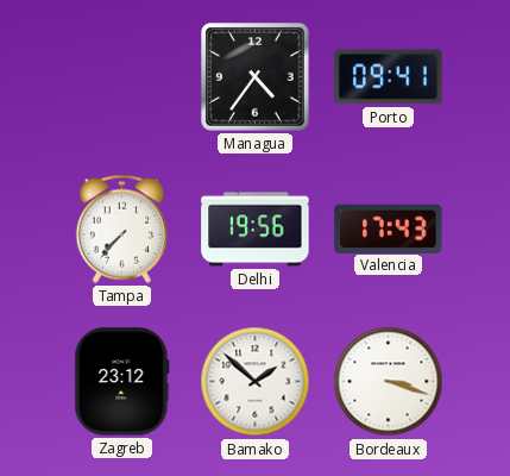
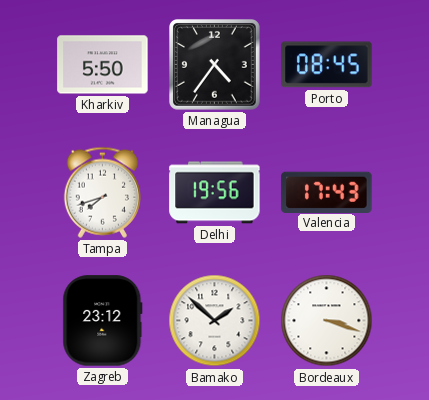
Kharkiv: none -> 5:50 (103, 65)
Porto: 09:41 -> 08:45 (327, 65)
Tampa: 7:37 -> 7:42 (102, 192)
